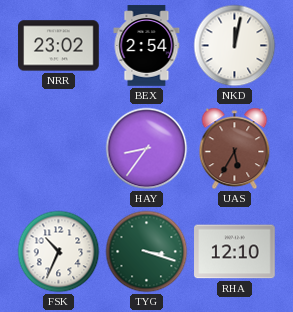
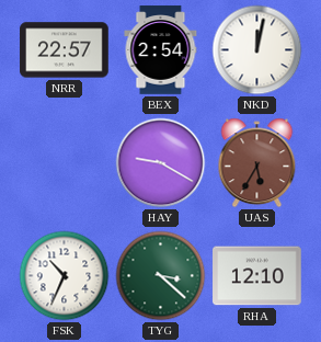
NRR: 23:02 -> 22:57 (65, 50)
HAY: 8:36 -> 9:20 (161, 163)
TYG: 3:18 -> 3:22 (161, 276)
